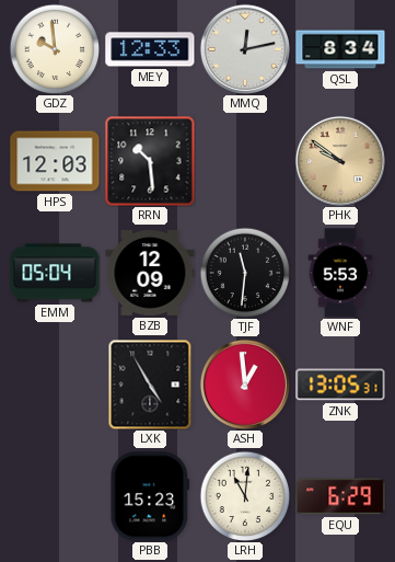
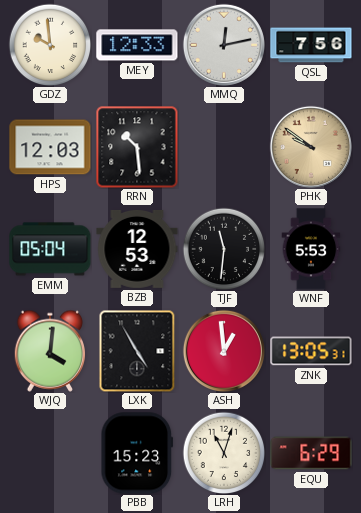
QSL: 8:34 -> 7:56 (311, 45)
BZB: 12:09 -> 12:53 (137, 249)
WJQ: none -> 4:01 (50, 351)
LRH: 11:01 -> 11:03 (224, 453)
